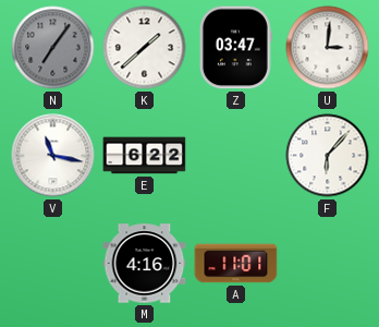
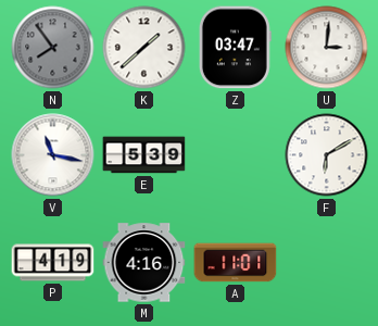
N: 7:06 -> 7:54 (53, 48)
E: 6:22 -> 5:39 (144, 155)
F: 6:07 -> 6:10 (327, 155)
P: none -> 4:19 (53, 263)
